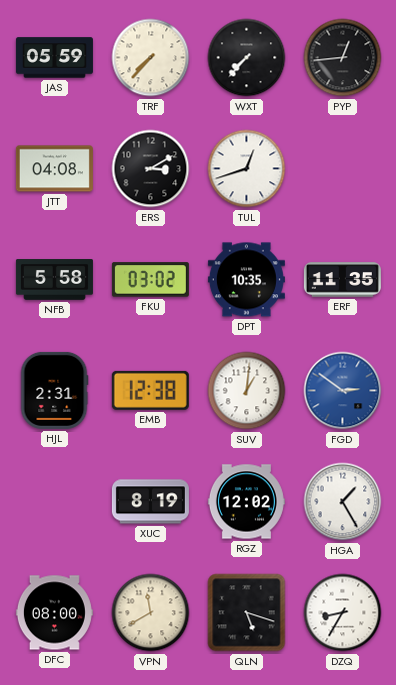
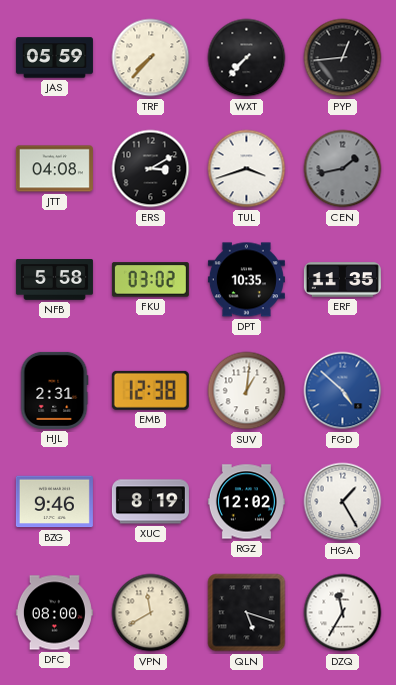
TUL: 12:42 -> 3:42 (247, 169)
CEN: none -> 1:43 (343, 169)
FGD: 2:51 -> 4:52 (343, 391)
BZG: none -> 9:46 (54, 502)
DZQ: 8:35 -> 11:35 (343, 613)
